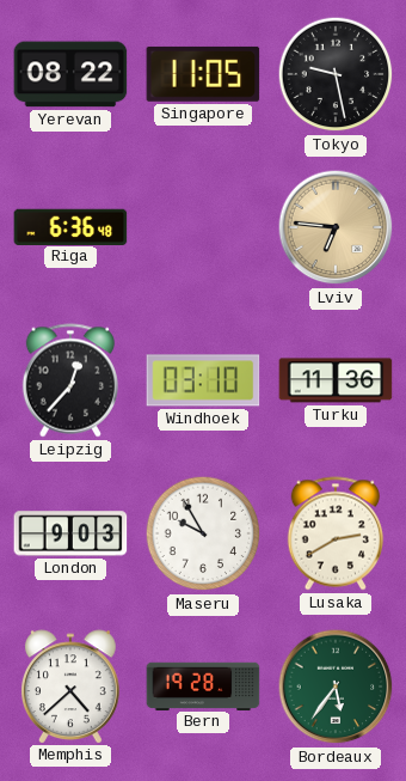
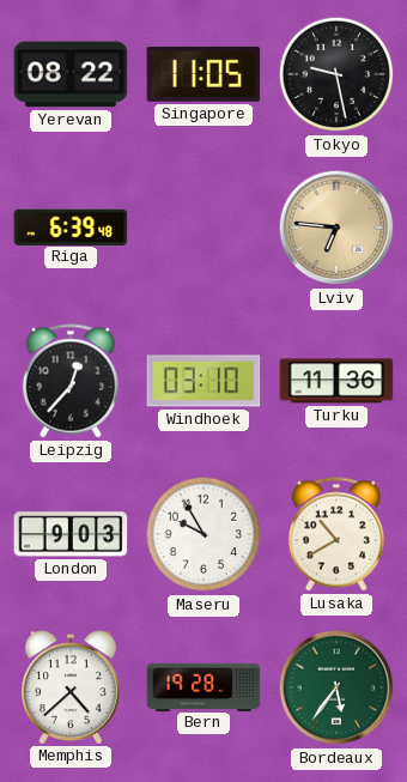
Riga: 6:36 -> 6:39 (71, 226)
Lusaka: 2:40 -> 10:40 (335, 534)
